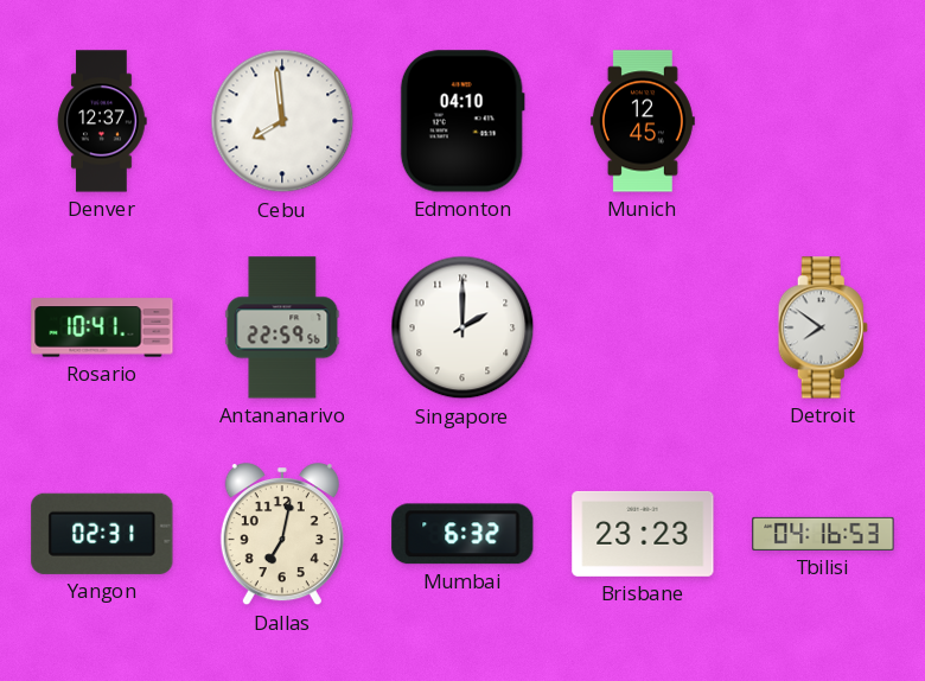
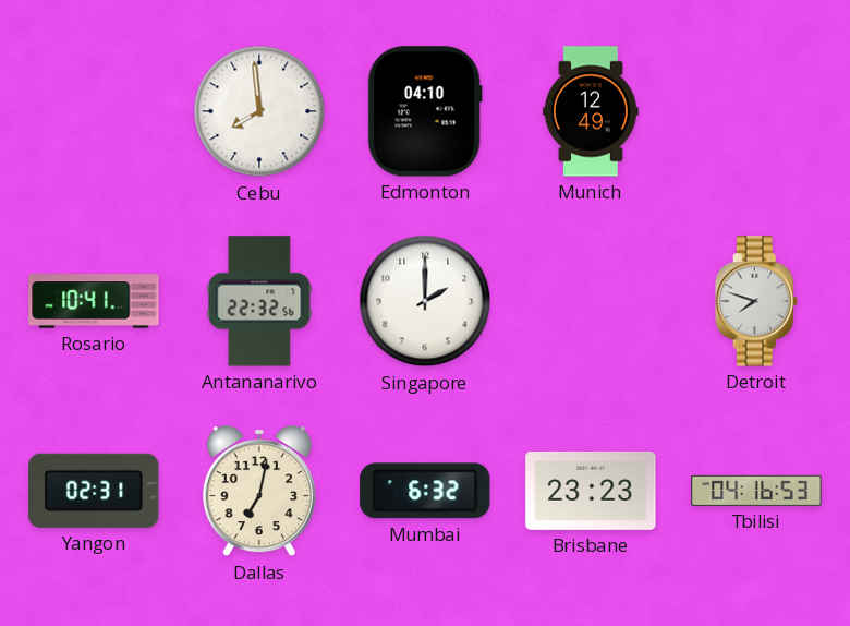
Denver: 12:37 -> none (102, 121)
Munich: 12:45 -> 12:49 (591, 111)
Antananarivo: 22:59 -> 22:32 (259, 301)
Detroit: 7:51 -> 7:48 (756, 301)
